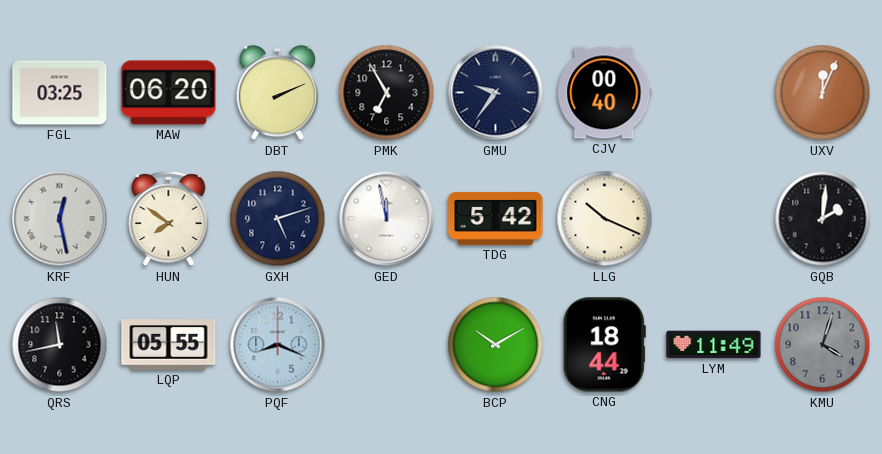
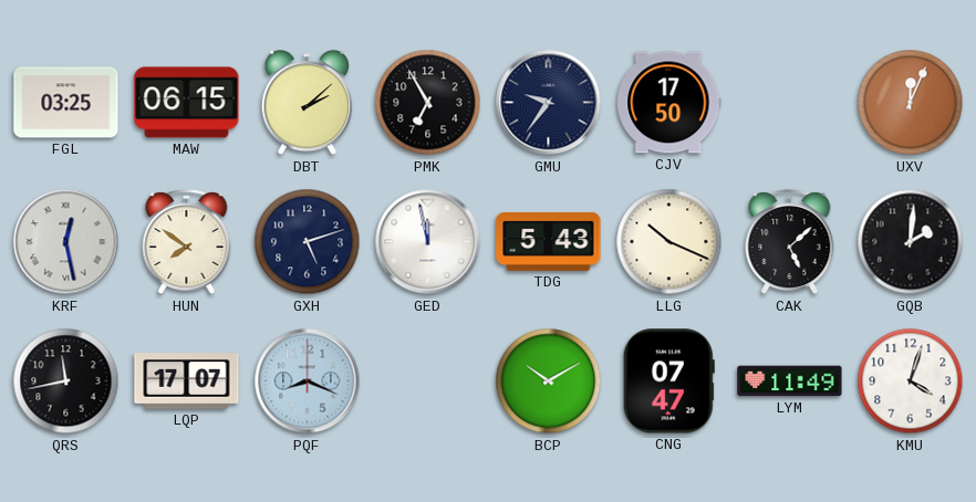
MAW: 06:20 -> 06:15 (187, 103)
DBT: 2:11 -> 2:08 (307, 104)
CJV: 00:40 -> 17:50 (669, 103)
TDG: 5:42 -> 5:43 (549, 241)
CAK: none -> 5:08 (790, 242)
LQP: 05:55 -> 17:07 (187, 381)
CNG: 18:44 -> 07:47 (668, 381)
KMU dial: grey -> white (911, 381)
